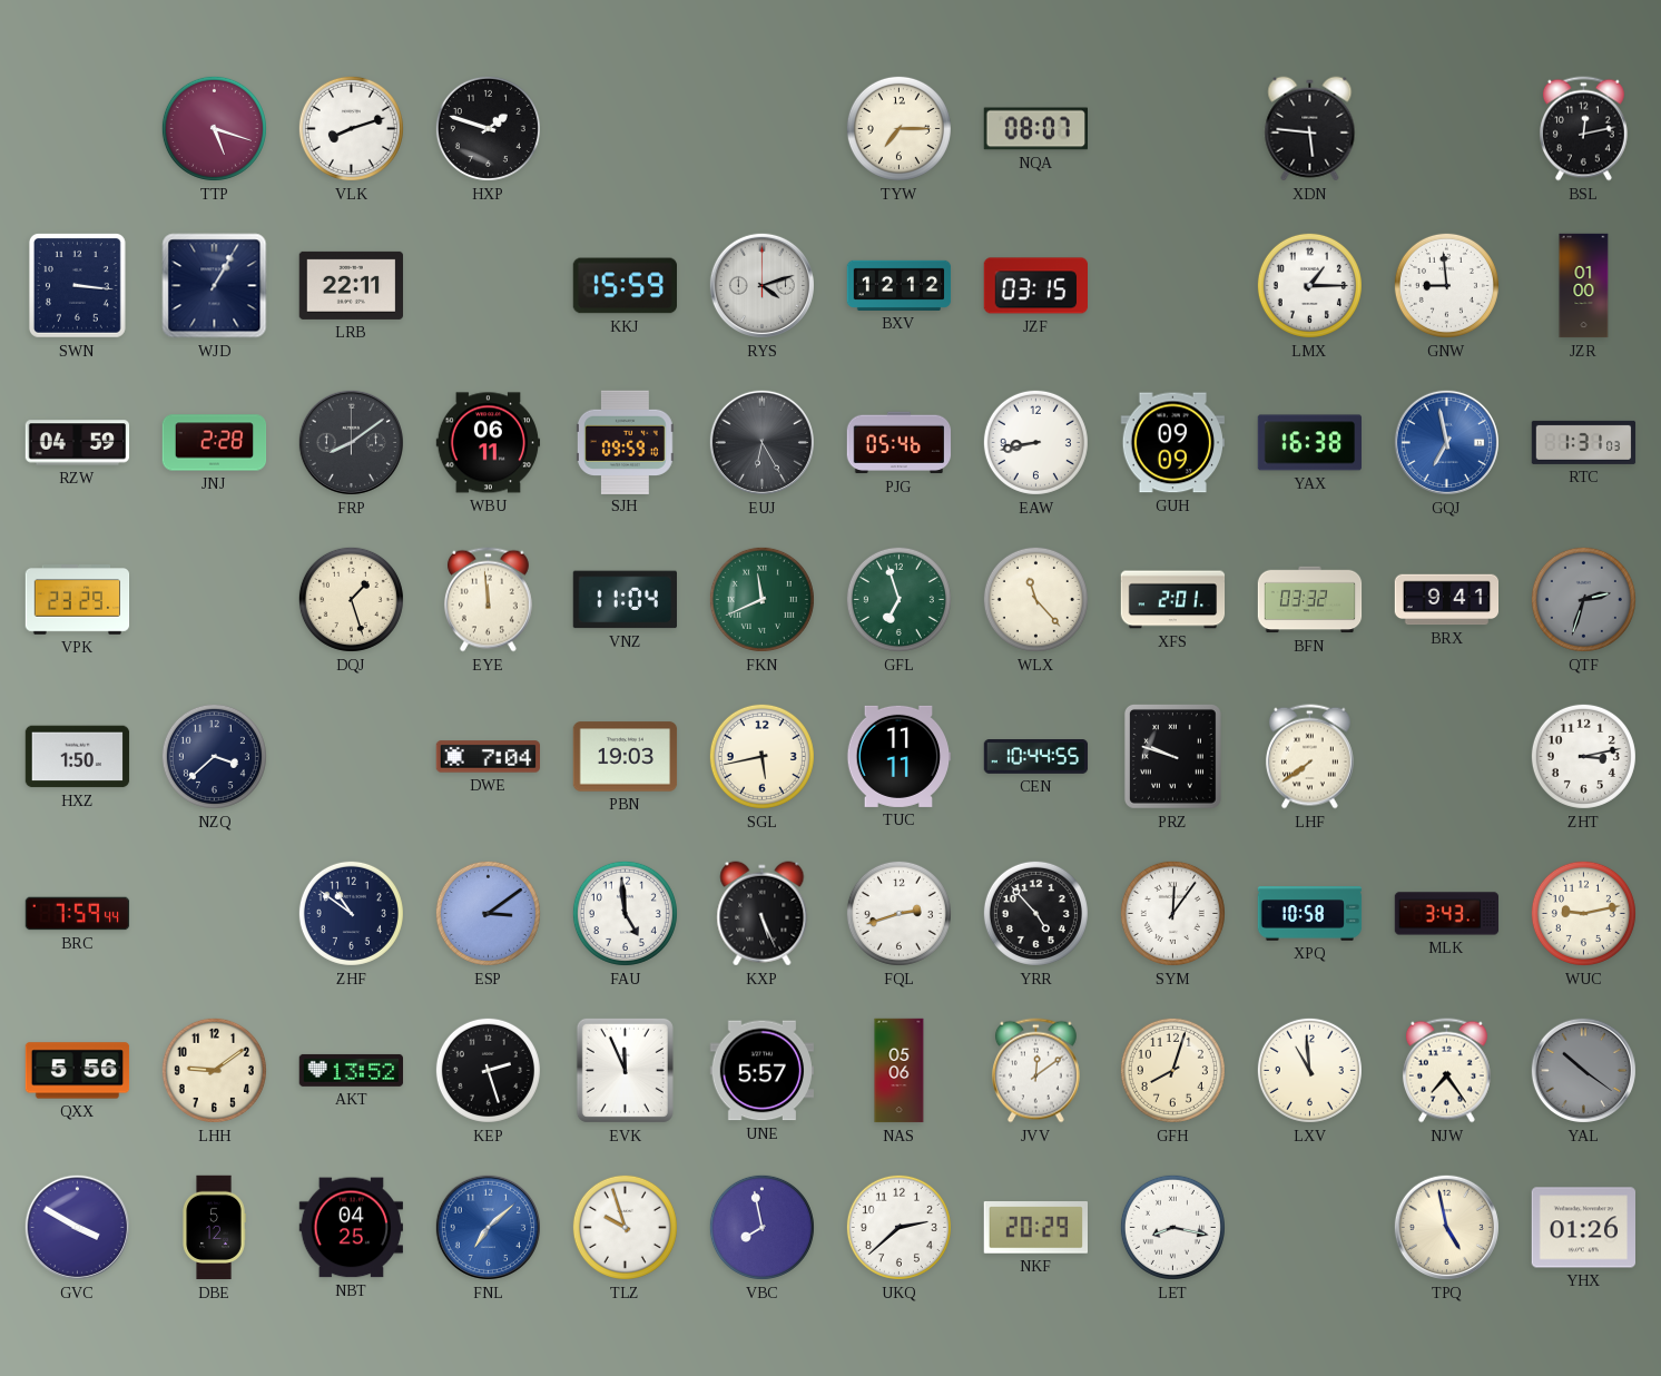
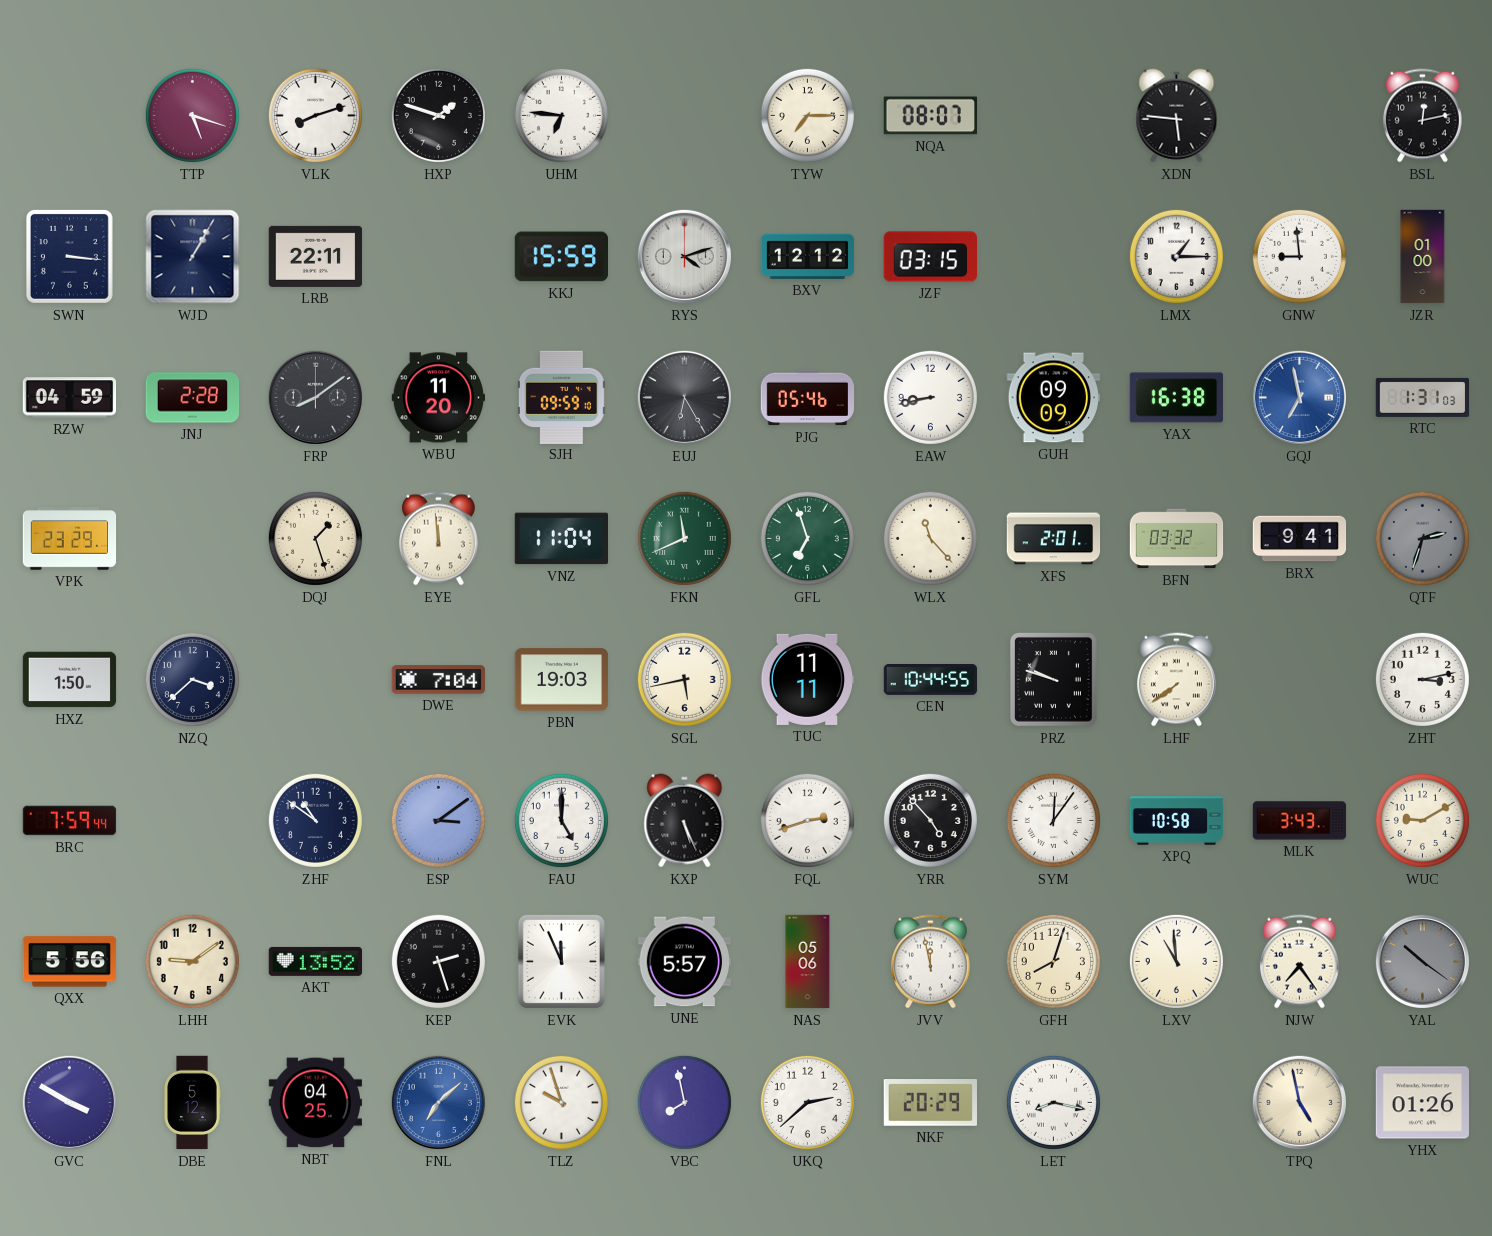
UHM: none -> 6:46 (561, 115)
WBU: 06:11 -> 11:20 (439, 398)
FAU: 4:59 -> 5:00 (561, 820)
WUC: 9:13 -> 9:10 (1422, 820)
JVV: 12:09 -> 11:58 (930, 962)
